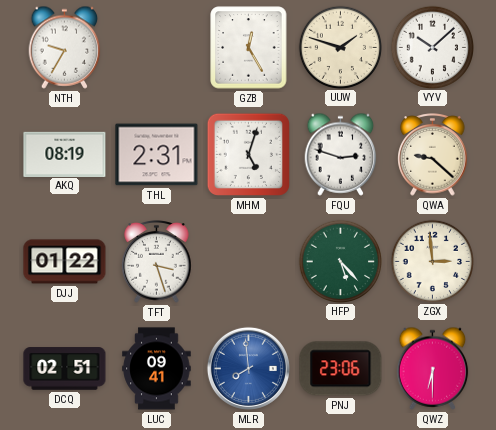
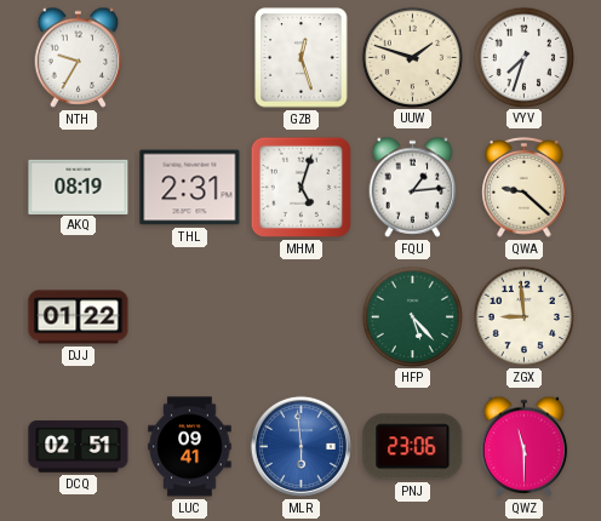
GZB: 12:25 -> 12:27 (302, 58)
VYV: 10:08 -> 7:33 (523, 57)
FQU: 2:48 -> 1:14 (413, 187)
TFT: 3:27 -> none (157, 262)
ZGX: 2:59 -> 8:59 (523, 316)
MLR: 7:59 -> 5:59 (300, 446)
QWZ: 6:30 -> 11:30 (525, 446)
